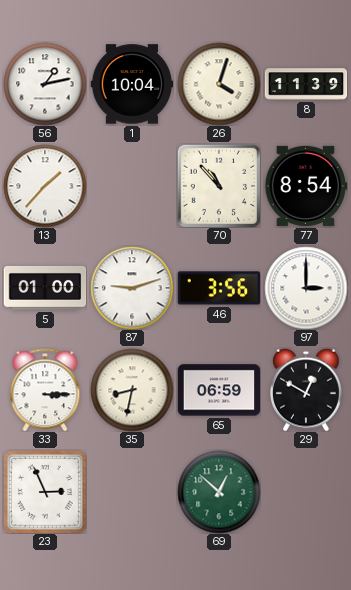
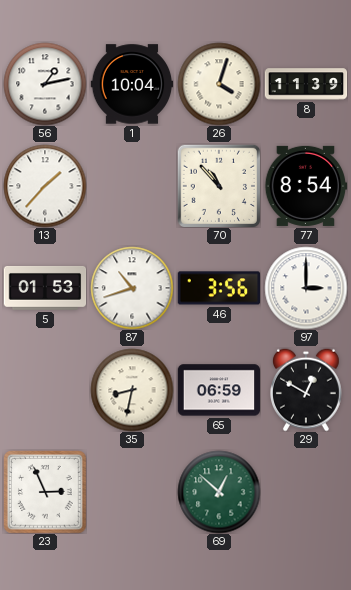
5: 01:00 -> 01:53 (45, 288)
87: 9:12 -> 10:42 (132, 288)
33: 3:15 -> none (45, 390)
